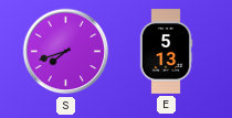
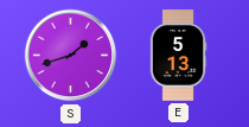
S: 7:42 -> 1:42 (71, 56)
